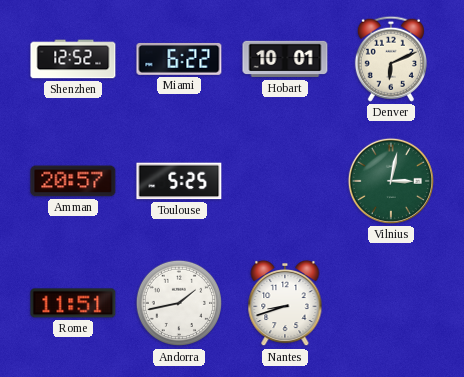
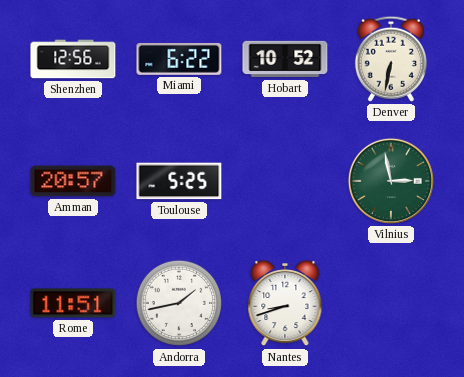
Shenzhen: 12:52 -> 12:56 (73, 59)
Hobart: 10:01 -> 10:52 (285, 59)
Denver: 6:11 -> 6:32 (391, 59)
Vilnius: 3:02 -> 2:58 (391, 181)
